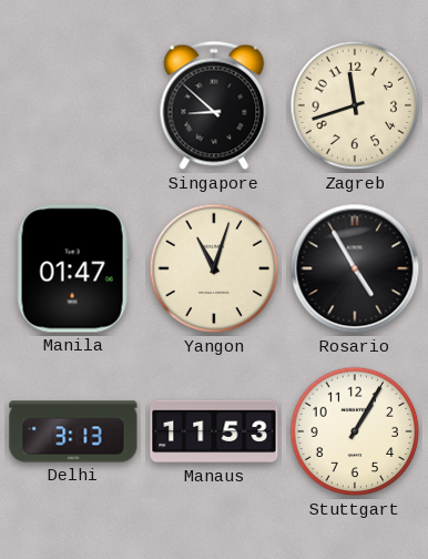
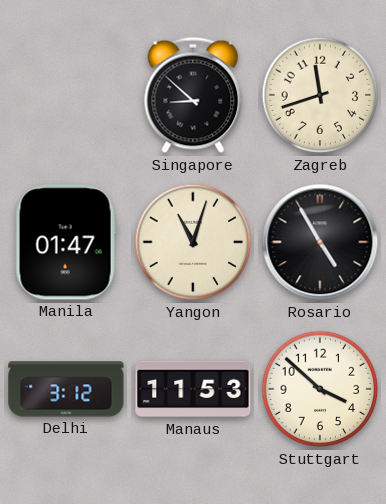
Delhi: 3:13 -> 3:12 (66, 389)
Stuttgart: 1:05 -> 3:52 (320, 389)
